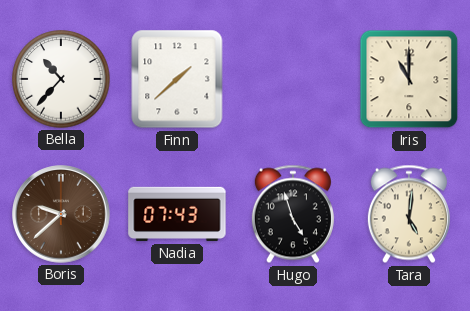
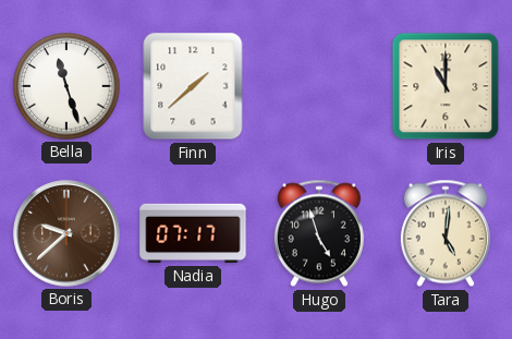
Bella: 10:37 -> 11:27 (66, 86)
Nadia: 07:43 -> 07:17 (193, 233)
